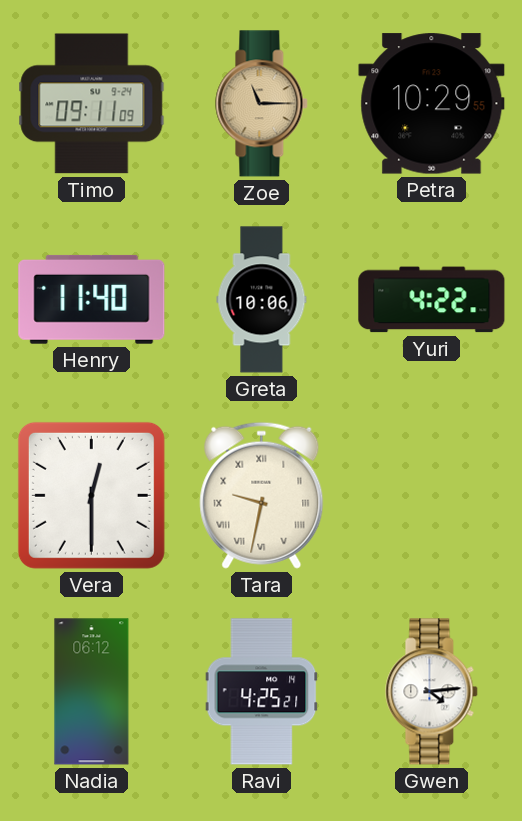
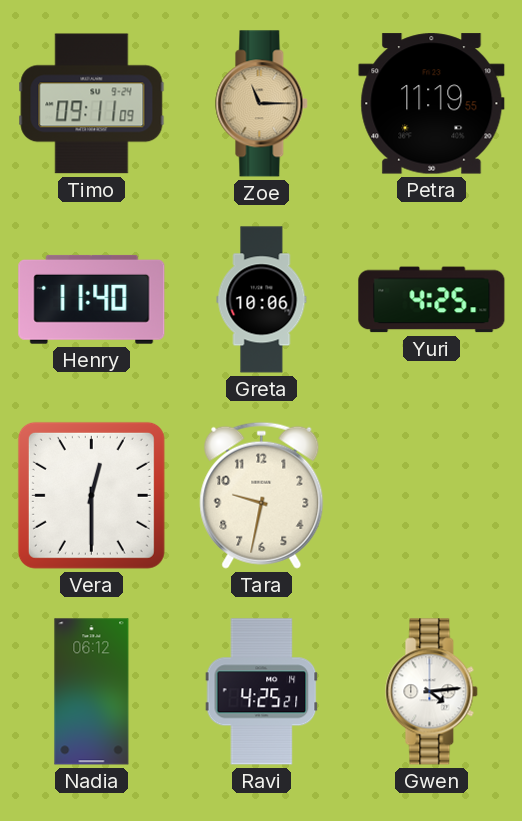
Petra: 10:29 -> 11:19 (432, 104)
Yuri: 4:22 -> 4:25 (432, 300)
Tara numerals: Roman -> Arabic (262, 495)
